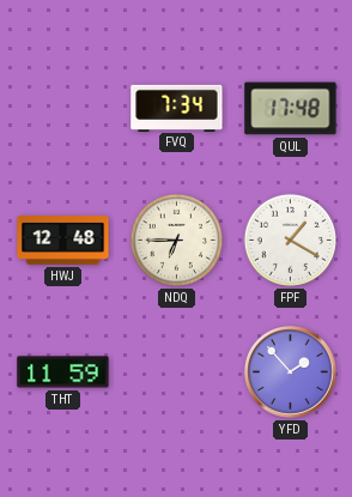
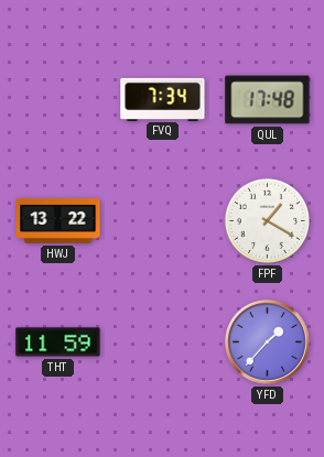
HWJ: 12:48 -> 13:22 (58, 221)
NDQ: 6:45 -> none (176, 240)
YFD: 1:53 -> 1:37 (268, 342)
